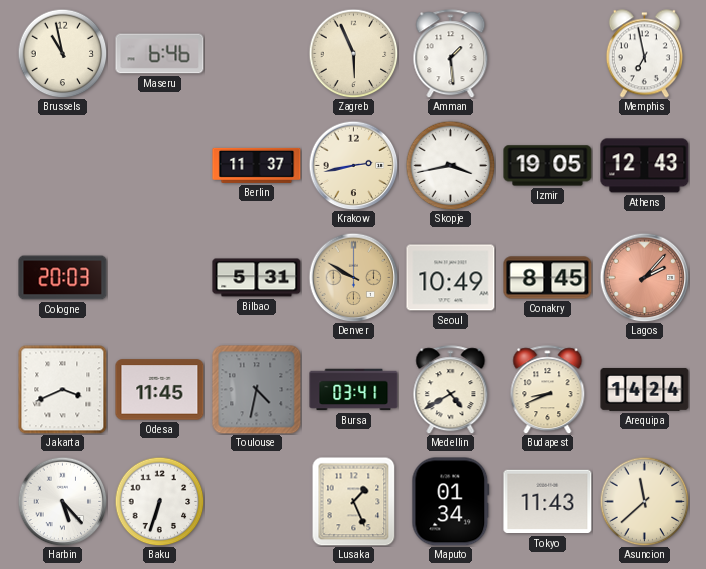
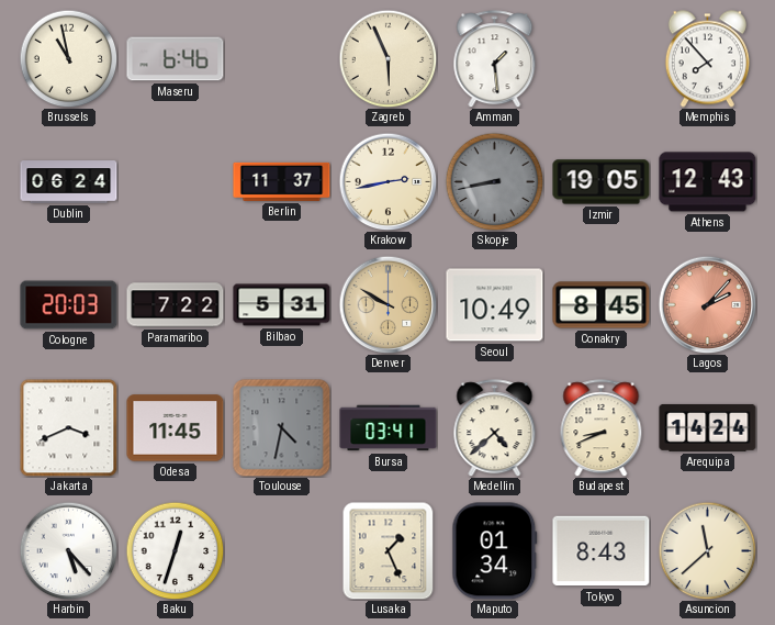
Memphis: 6:58 -> 7:53 (707, 59)
Dublin: none -> 06:24 (69, 182)
Skopje: 3:43 -> 8:43 (494, 181)
Skopje dial: white -> grey (494, 181)
Paramaribo: none -> 7:22 (176, 305)
Medellin: 4:40 -> 4:38 (495, 428)
Baku: 6:33 -> 12:33 (175, 550)
Tokyo: 11:43 -> 8:43 (602, 551)
